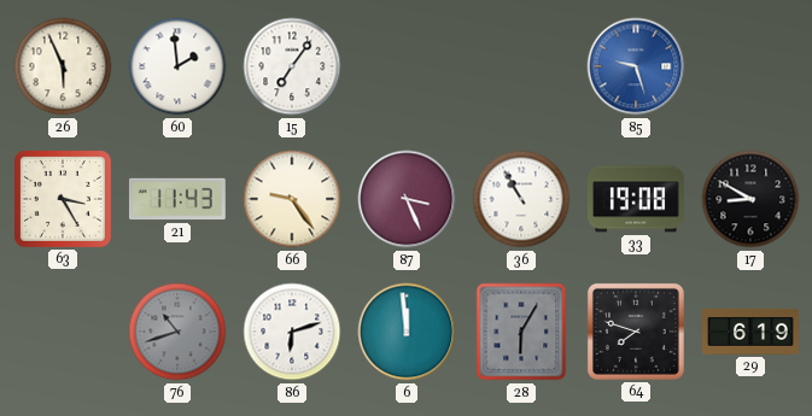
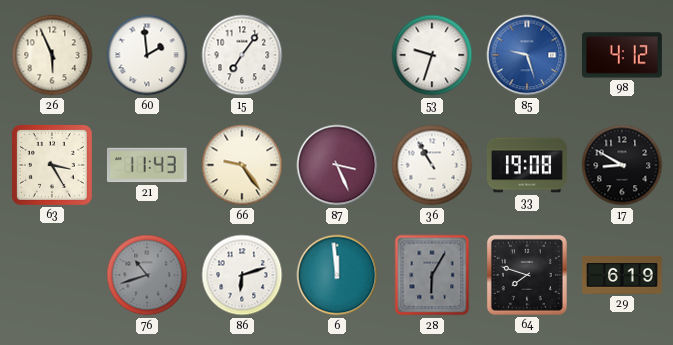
53: none -> 9:33 (432, 55)
98: none -> 4:12 (622, 55)
